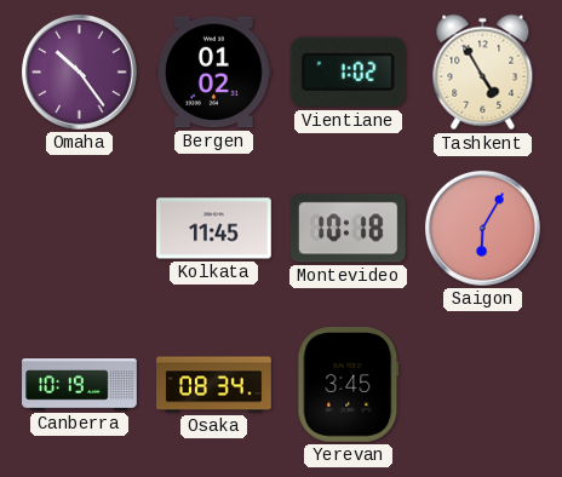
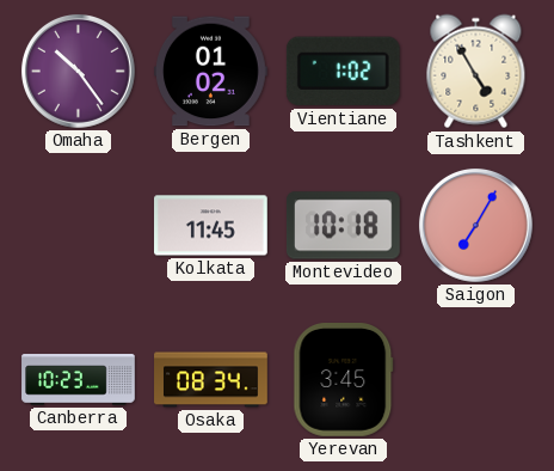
Saigon: 6:05 -> 7:05 (476, 226)
Canberra: 10:19 -> 10:23 (79, 380)
